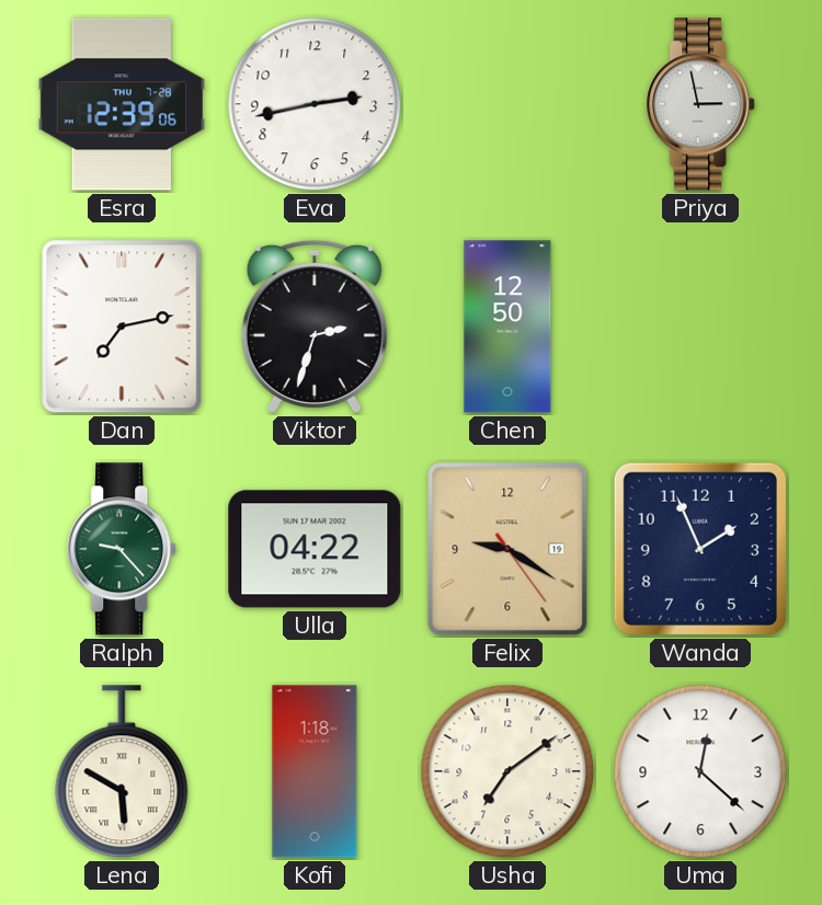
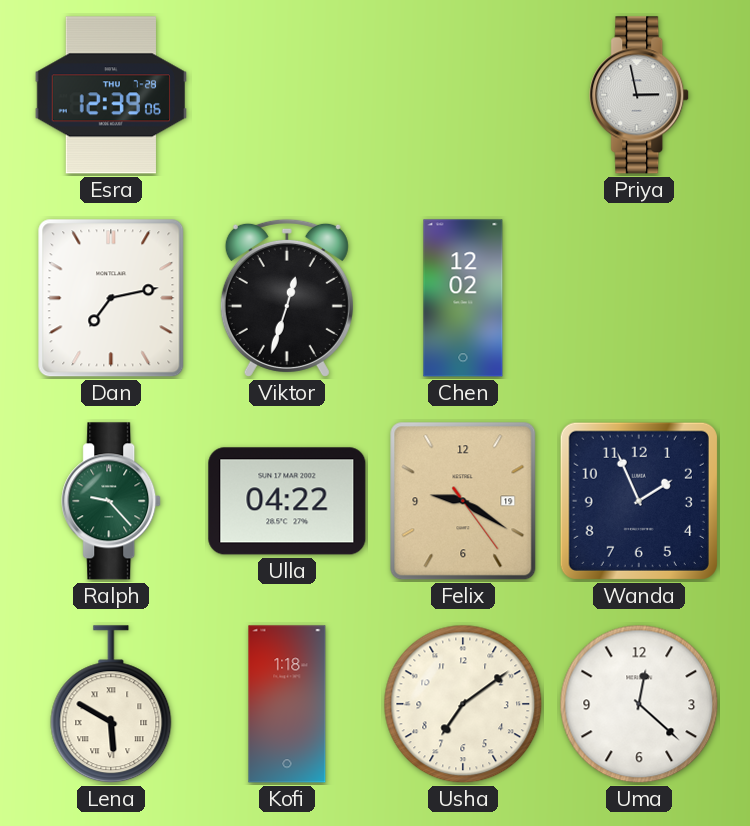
Eva: 2:43 -> none (315, 104)
Viktor: 2:33 -> 12:33 (287, 298)
Chen: 12:50 -> 12:02 (463, 298)
